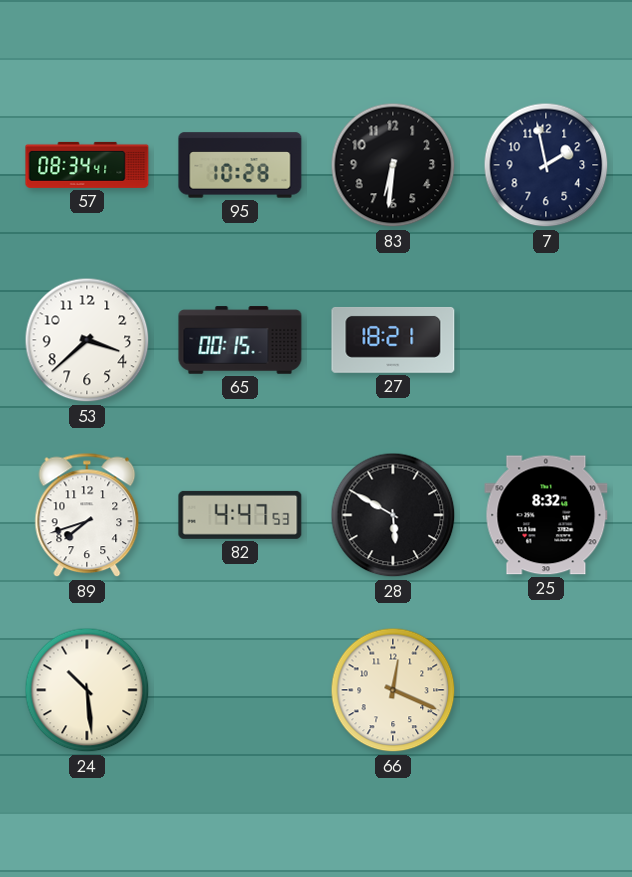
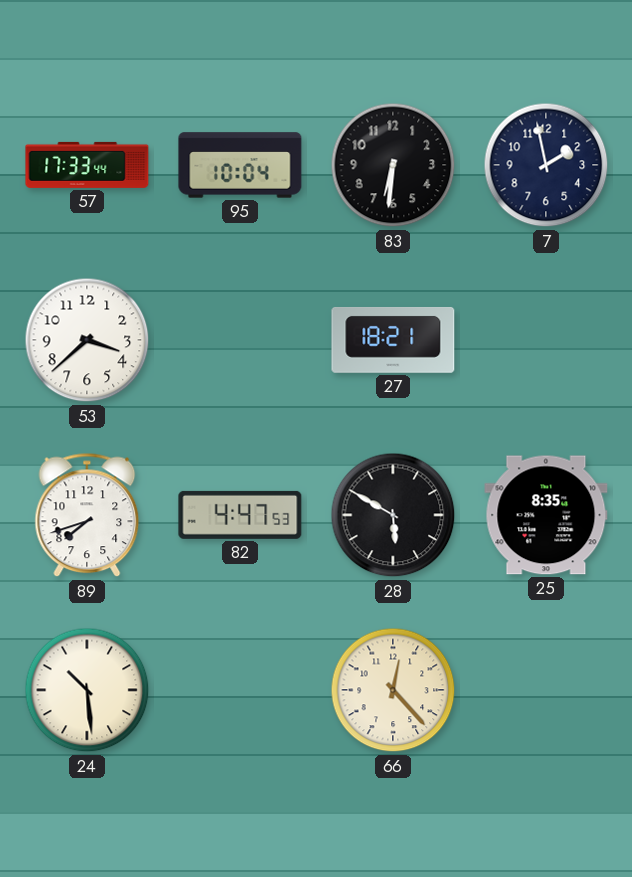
57: 08:34 -> 17:33 (87, 165)
95: 10:28 -> 10:04 (240, 165)
65: 00:15 -> none (240, 340)
25: 8:32 -> 8:35 (546, 515)
66: 12:19 -> 12:23 (393, 690)
